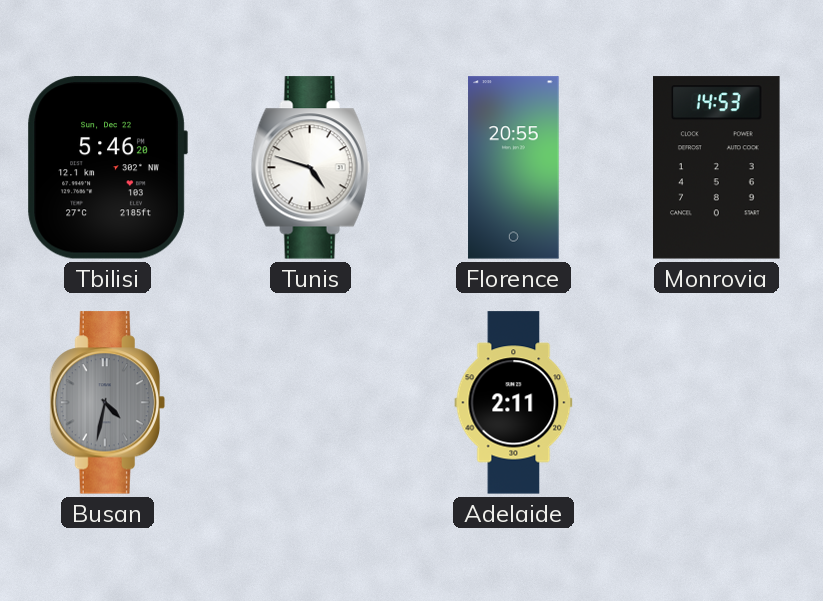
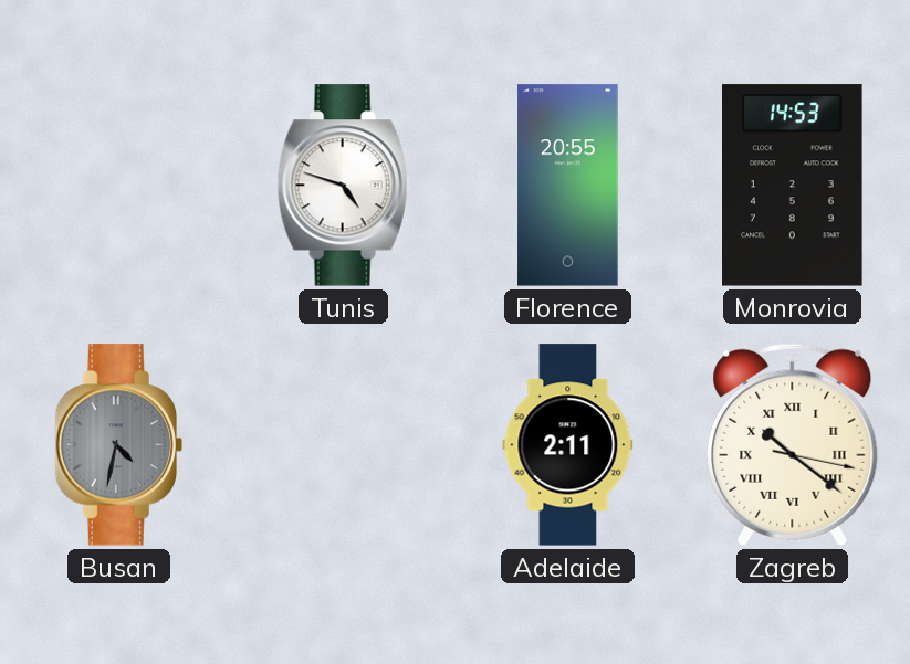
Tbilisi: 5:46 -> none (107, 168)
Zagreb: none -> 10:21 (793, 444)
